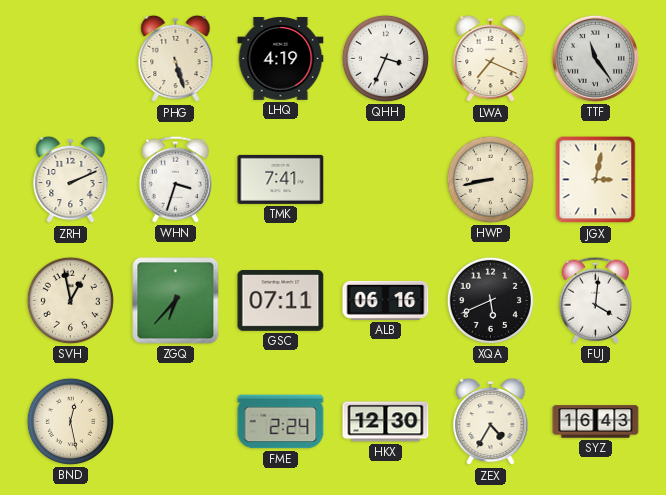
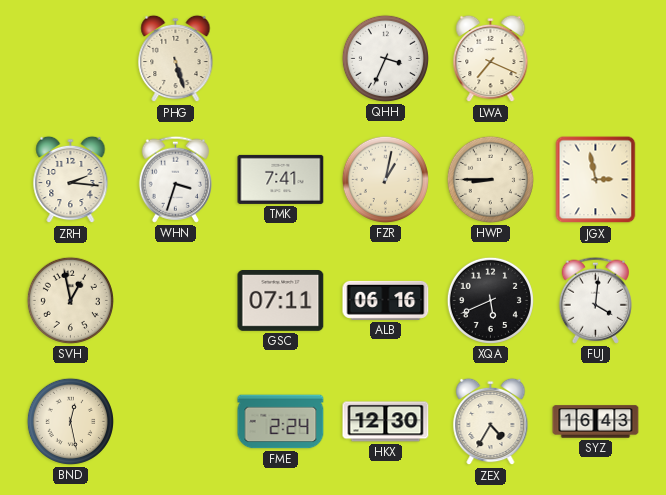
LHQ: 4:19 -> none (281, 59)
TTF: 11:24 -> none (595, 58)
ZRH: 2:11 -> 2:16 (71, 180)
FZR: none -> 1:02 (385, 179)
HWP: 8:43 -> 8:45 (490, 179)
JGX: 3:02 -> 2:58 (596, 180)
ZGQ: 6:37 -> none (176, 301)
